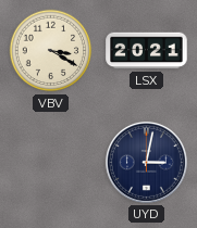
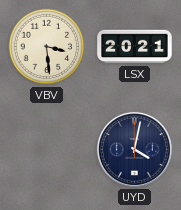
VBV: 3:20 -> 3:29 (47, 47)
UYD: 3:02 -> 4:02 (134, 149)
